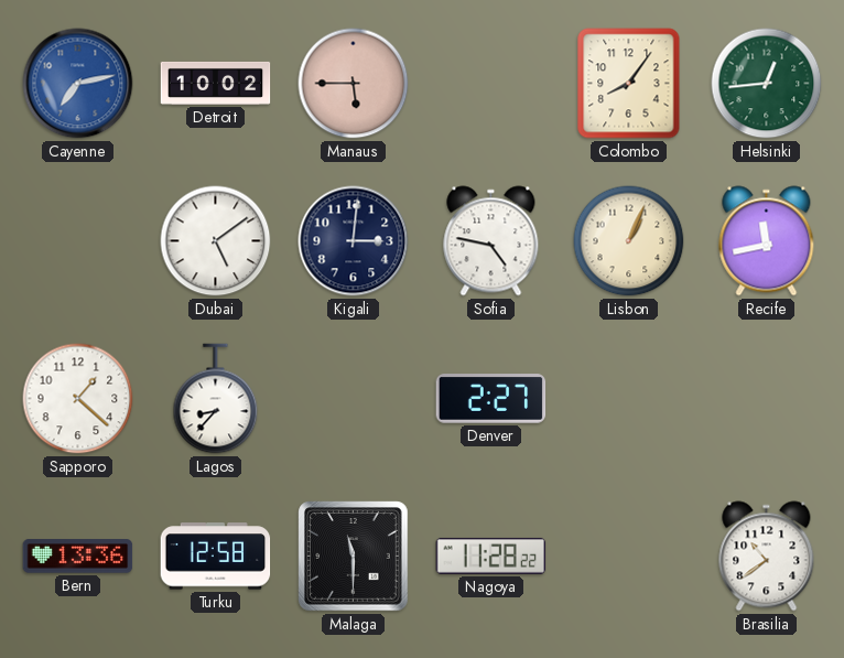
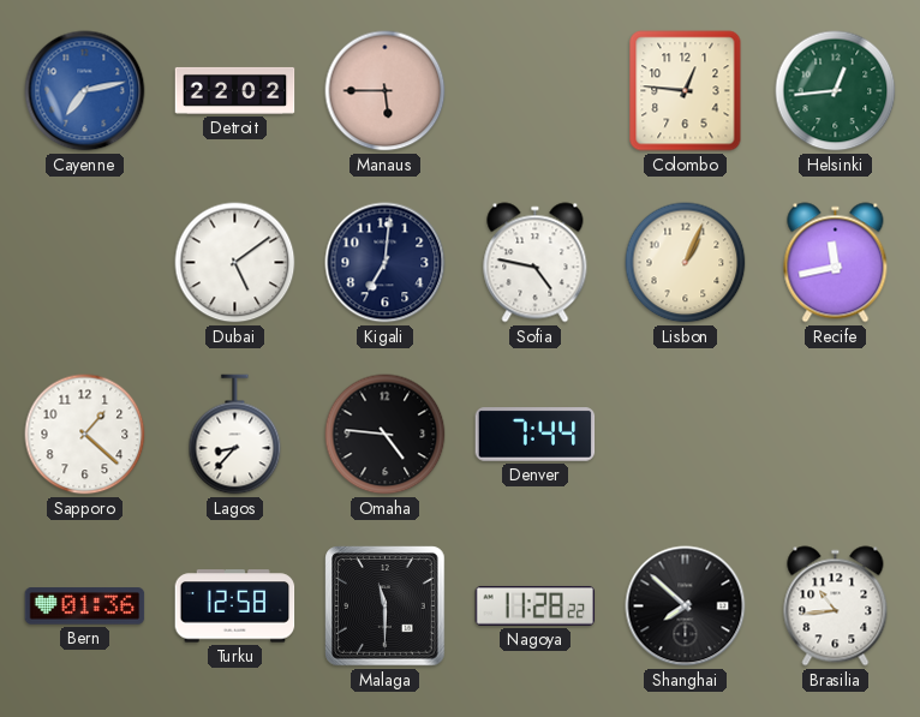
Detroit: 10:02 -> 22:02 (235, 90)
Colombo: 8:06 -> 12:46 (686, 91)
Kigali: 3:01 -> 7:01 (386, 263)
Omaha: none -> 4:46 (386, 435)
Denver: 2:27 -> 7:44 (536, 435)
Bern: 13:36 -> 01:36 (85, 607)
Shanghai: none -> 7:52 (686, 607)
Brasilia: 10:39 -> 10:44 (836, 607)
